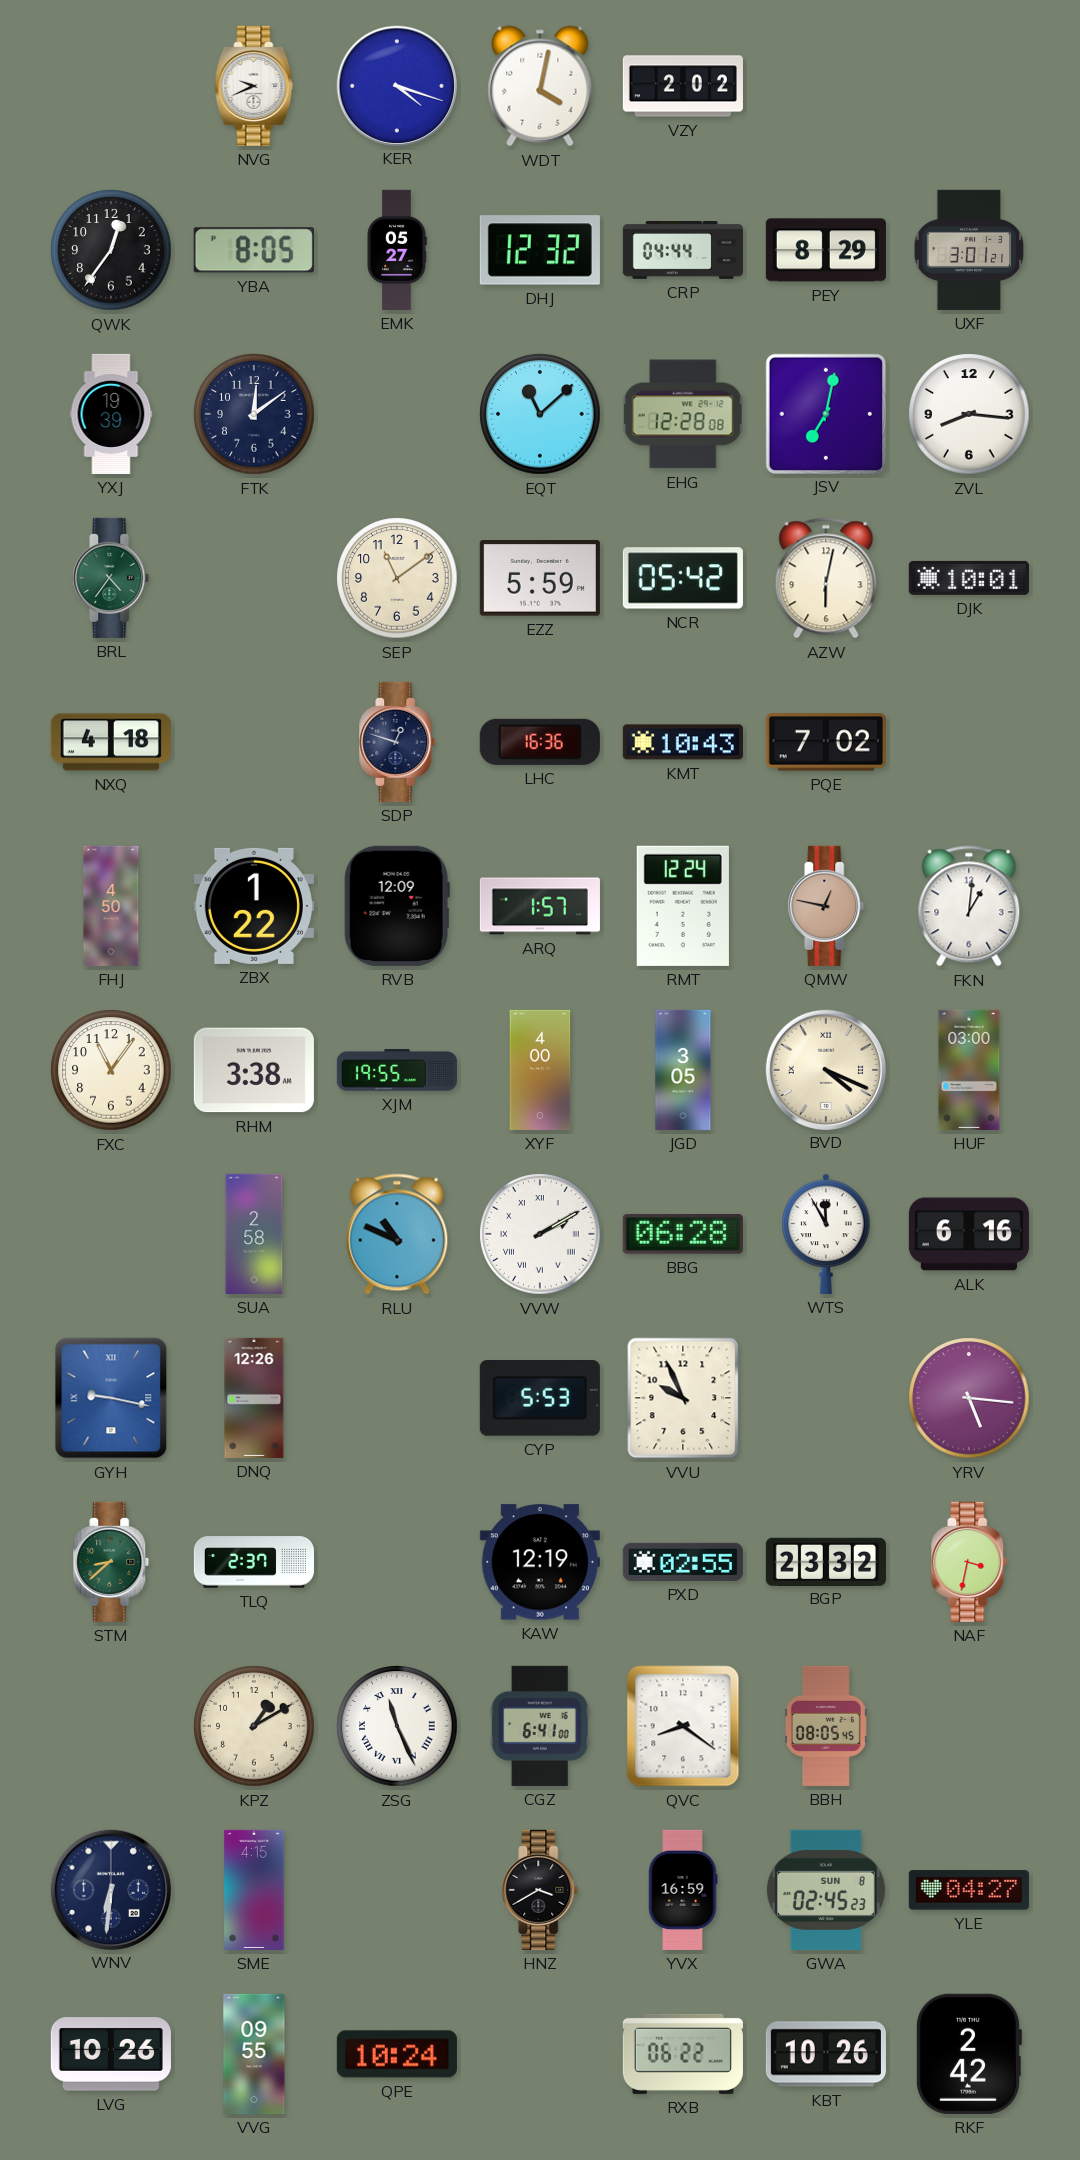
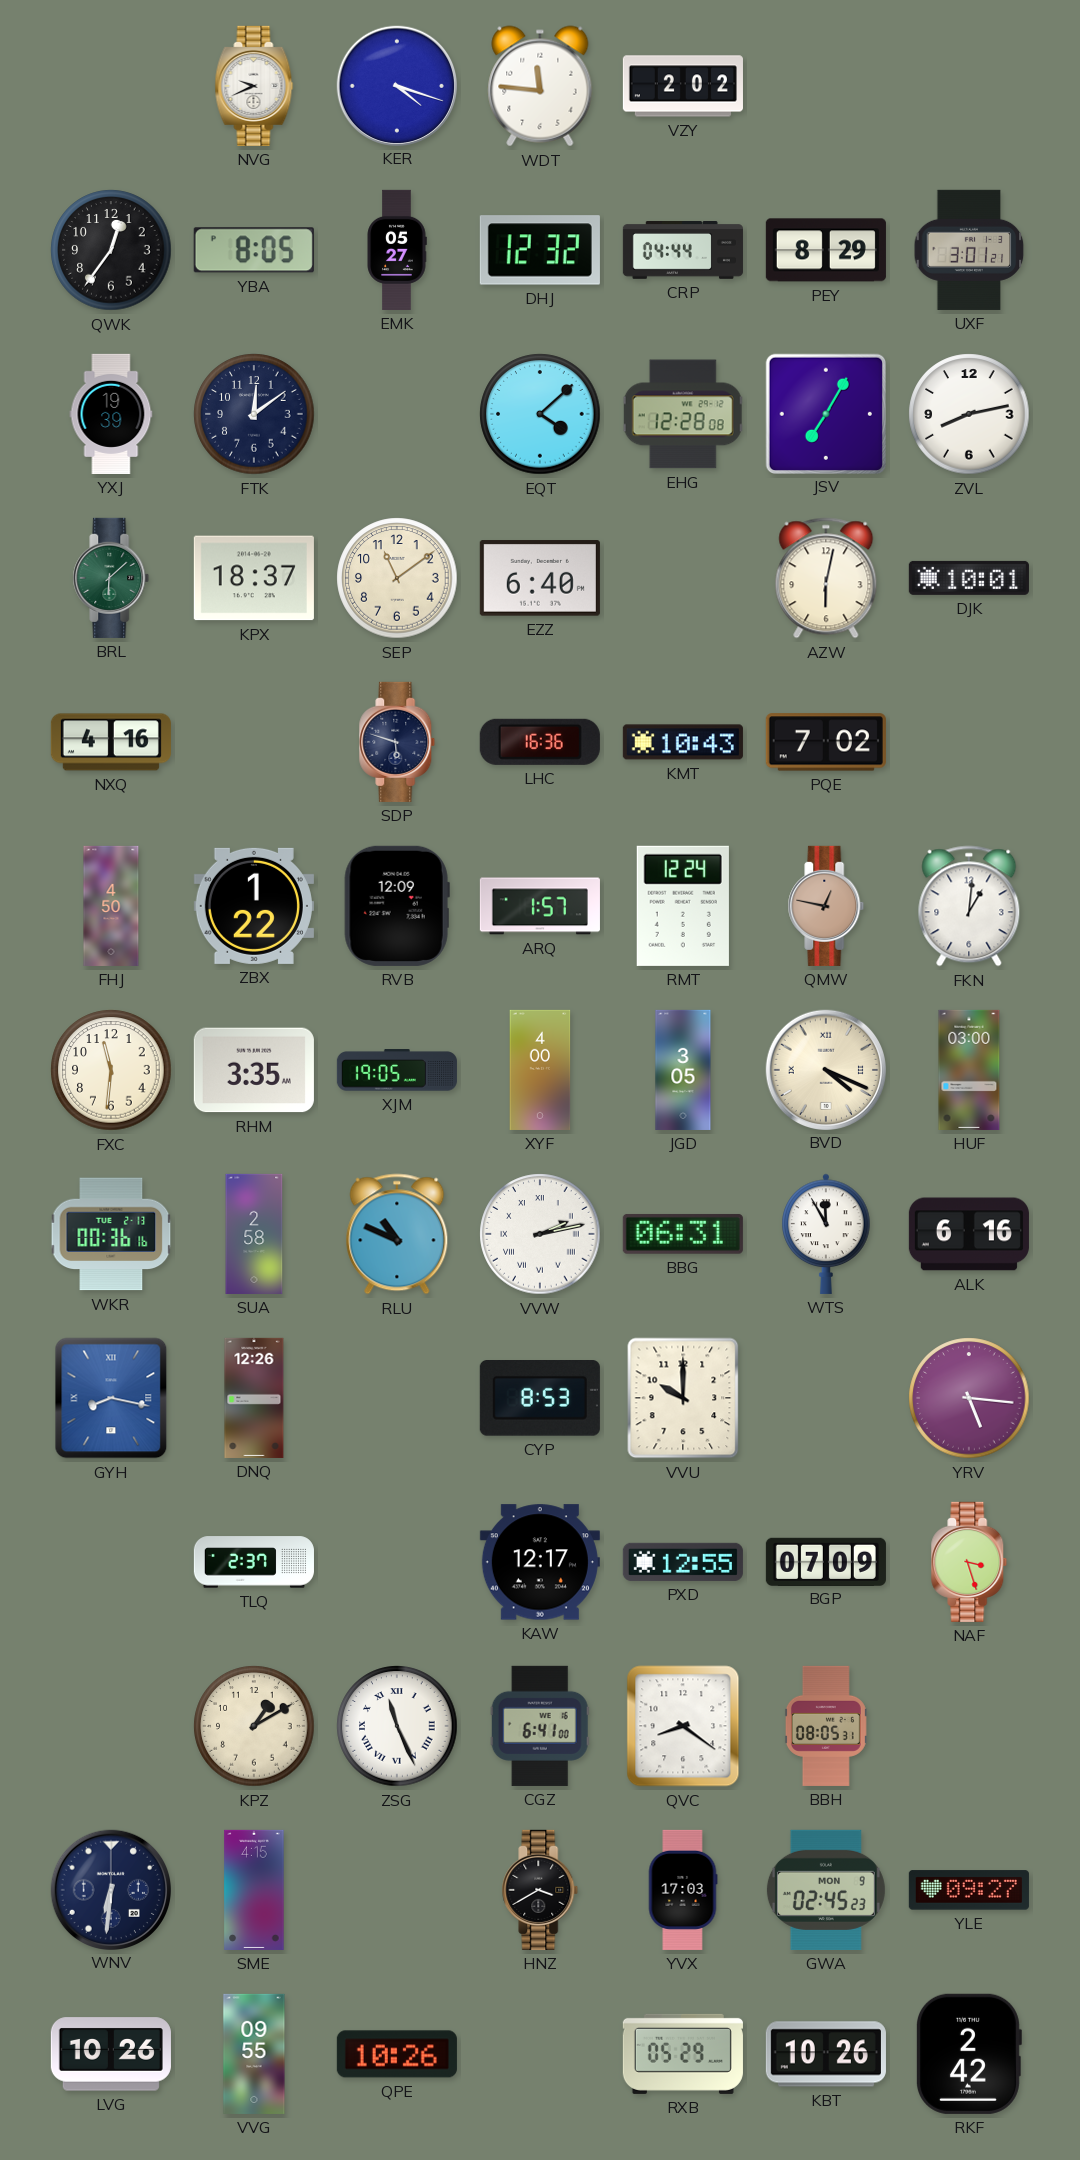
WDT: 4:02 -> 11:46 (540, 86)
EQT: 11:08 -> 4:08 (540, 414)
JSV: 7:02 -> 7:05 (825, 413)
ZVL: 8:16 -> 8:13 (969, 414)
BRL: 4:36 -> 6:08 (111, 578)
KPX: none -> 18:37 (254, 578)
EZZ: 5:59 -> 6:40 (540, 578)
NCR: 05:42 -> none (683, 578)
NXQ: 4:18 -> 4:16 (111, 742)
SDP: 12:48 -> 5:48 (397, 742)
FXC: 11:06 -> 11:31 (111, 1070)
RHM: 3:38 -> 3:35 (254, 1070)
XJM: 19:55 -> 19:05 (397, 1070)
WKR: none -> 00:36 (111, 1234)
VVW: 2:10 -> 2:13 (540, 1234)
BBG: 06:28 -> 06:31 (683, 1234)
GYH: 9:17 -> 8:17 (111, 1398)
CYP: 5:53 -> 8:53 (540, 1399)
VVU: 9:56 -> 10:00 (683, 1398)
STM: 8:38 -> none (111, 1562)
KAW: 12:19 -> 12:17 (540, 1562)
PXD: 02:55 -> 12:55 (683, 1562)
BGP: 23:32 -> 07:09 (826, 1561)
NAF: 3:32 -> 3:27 (969, 1562)
BBH: 08:05:45 -> 08:05:31 (826, 1726)
YVX: 16:59 -> 17:03 (683, 1890)
GWA date: SUN 8 -> MON 9 (826, 1890)
YLE: 04:27 -> 09:27 (969, 1890)
QPE: 10:24 -> 10:26 (397, 2054)
RXB: 06:22 -> 05:29 (683, 2054)
